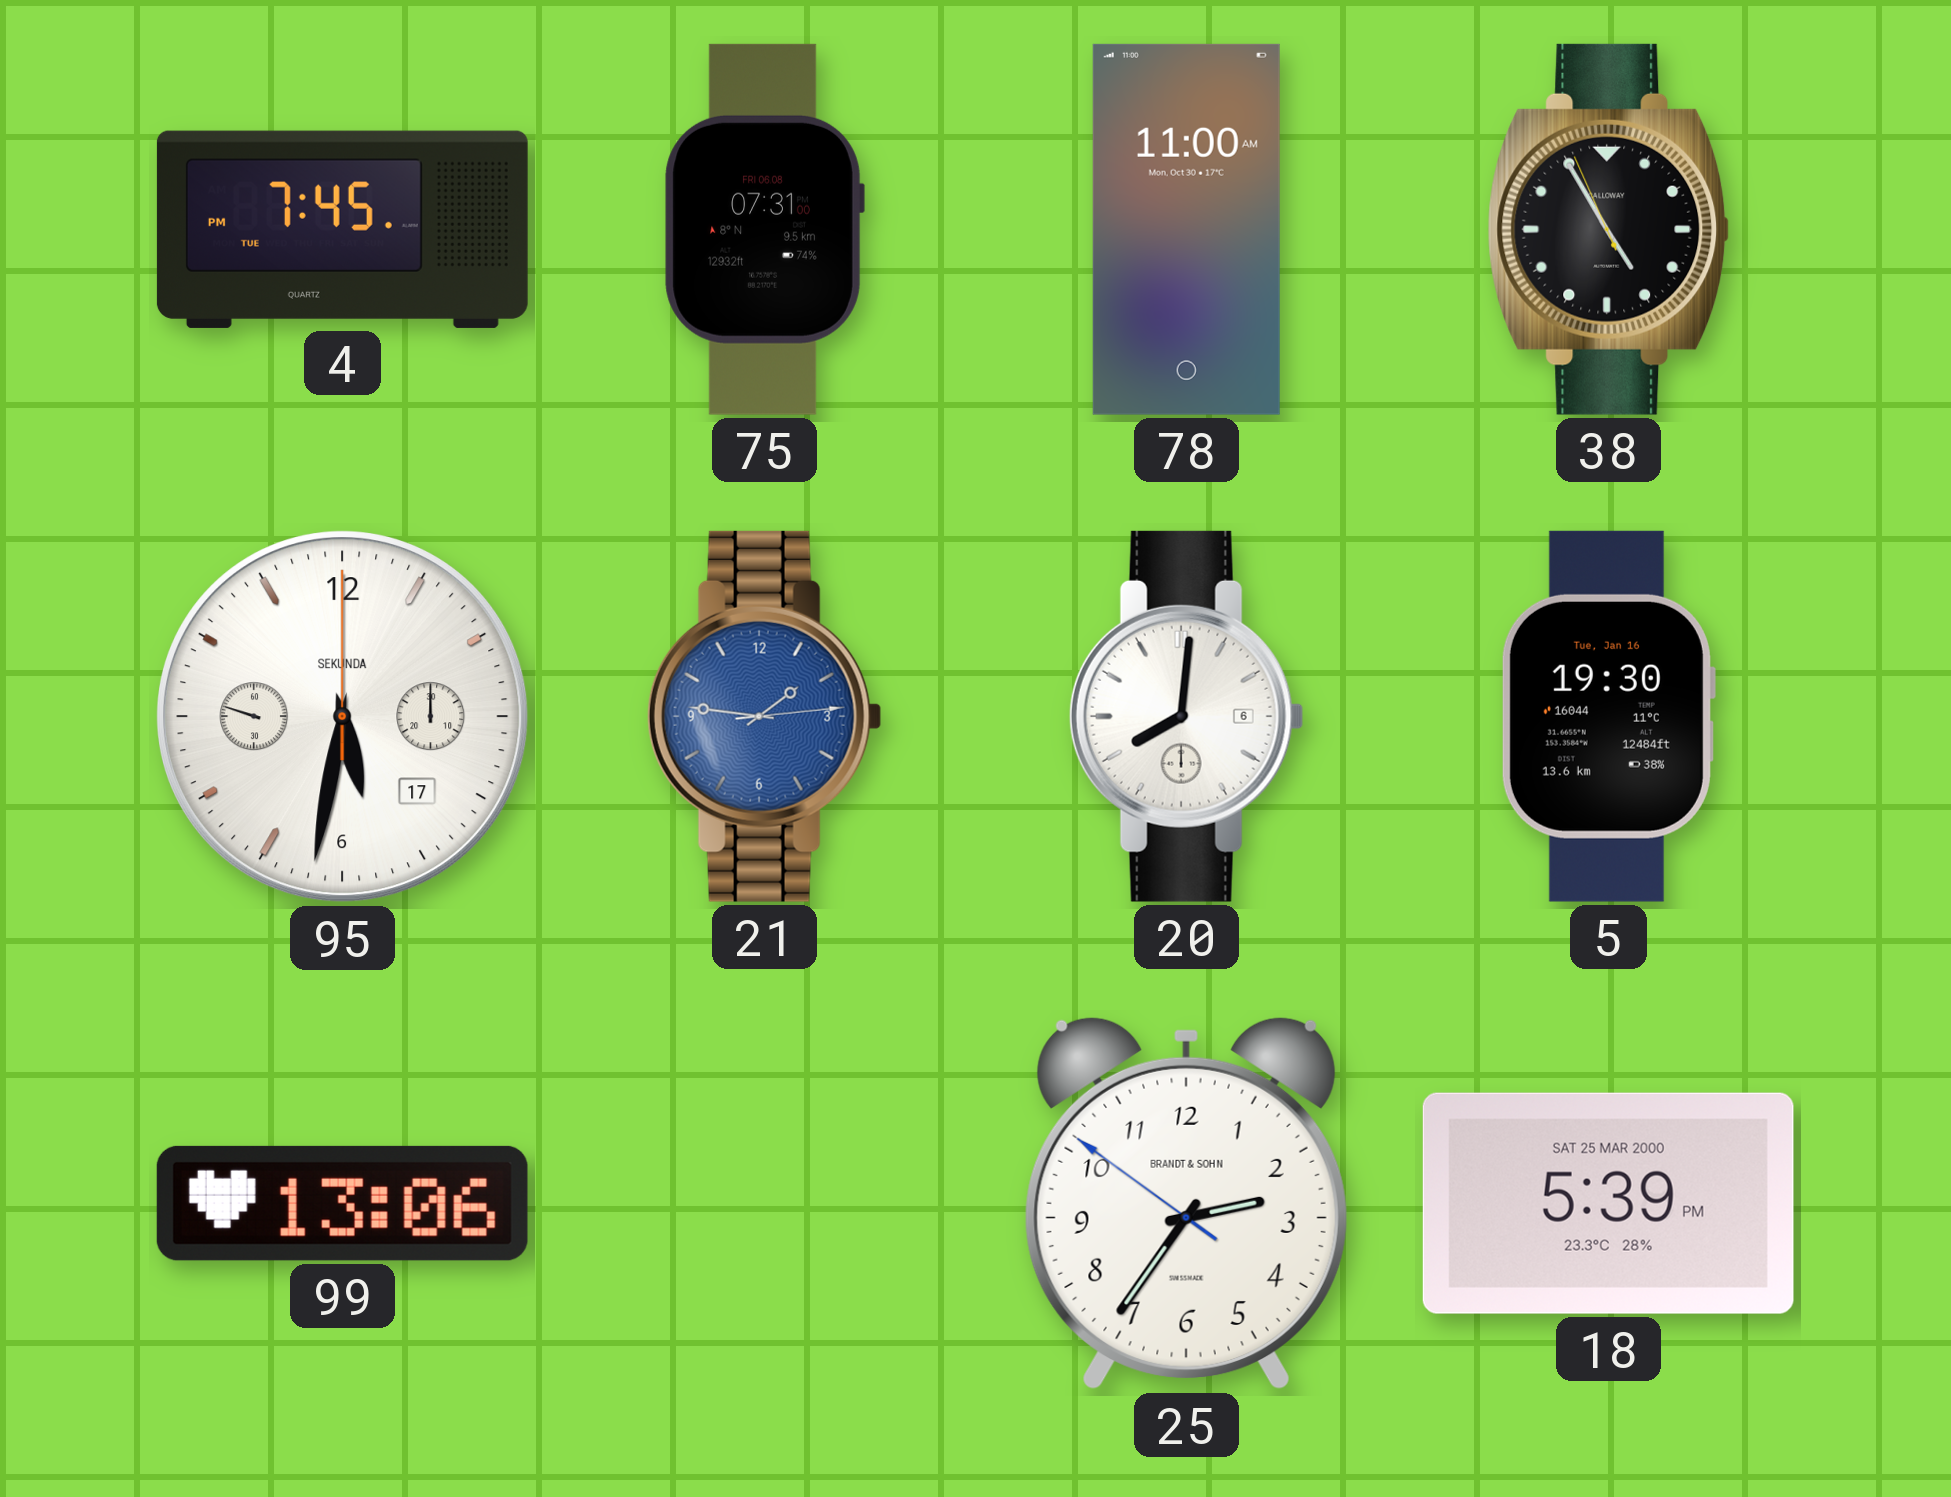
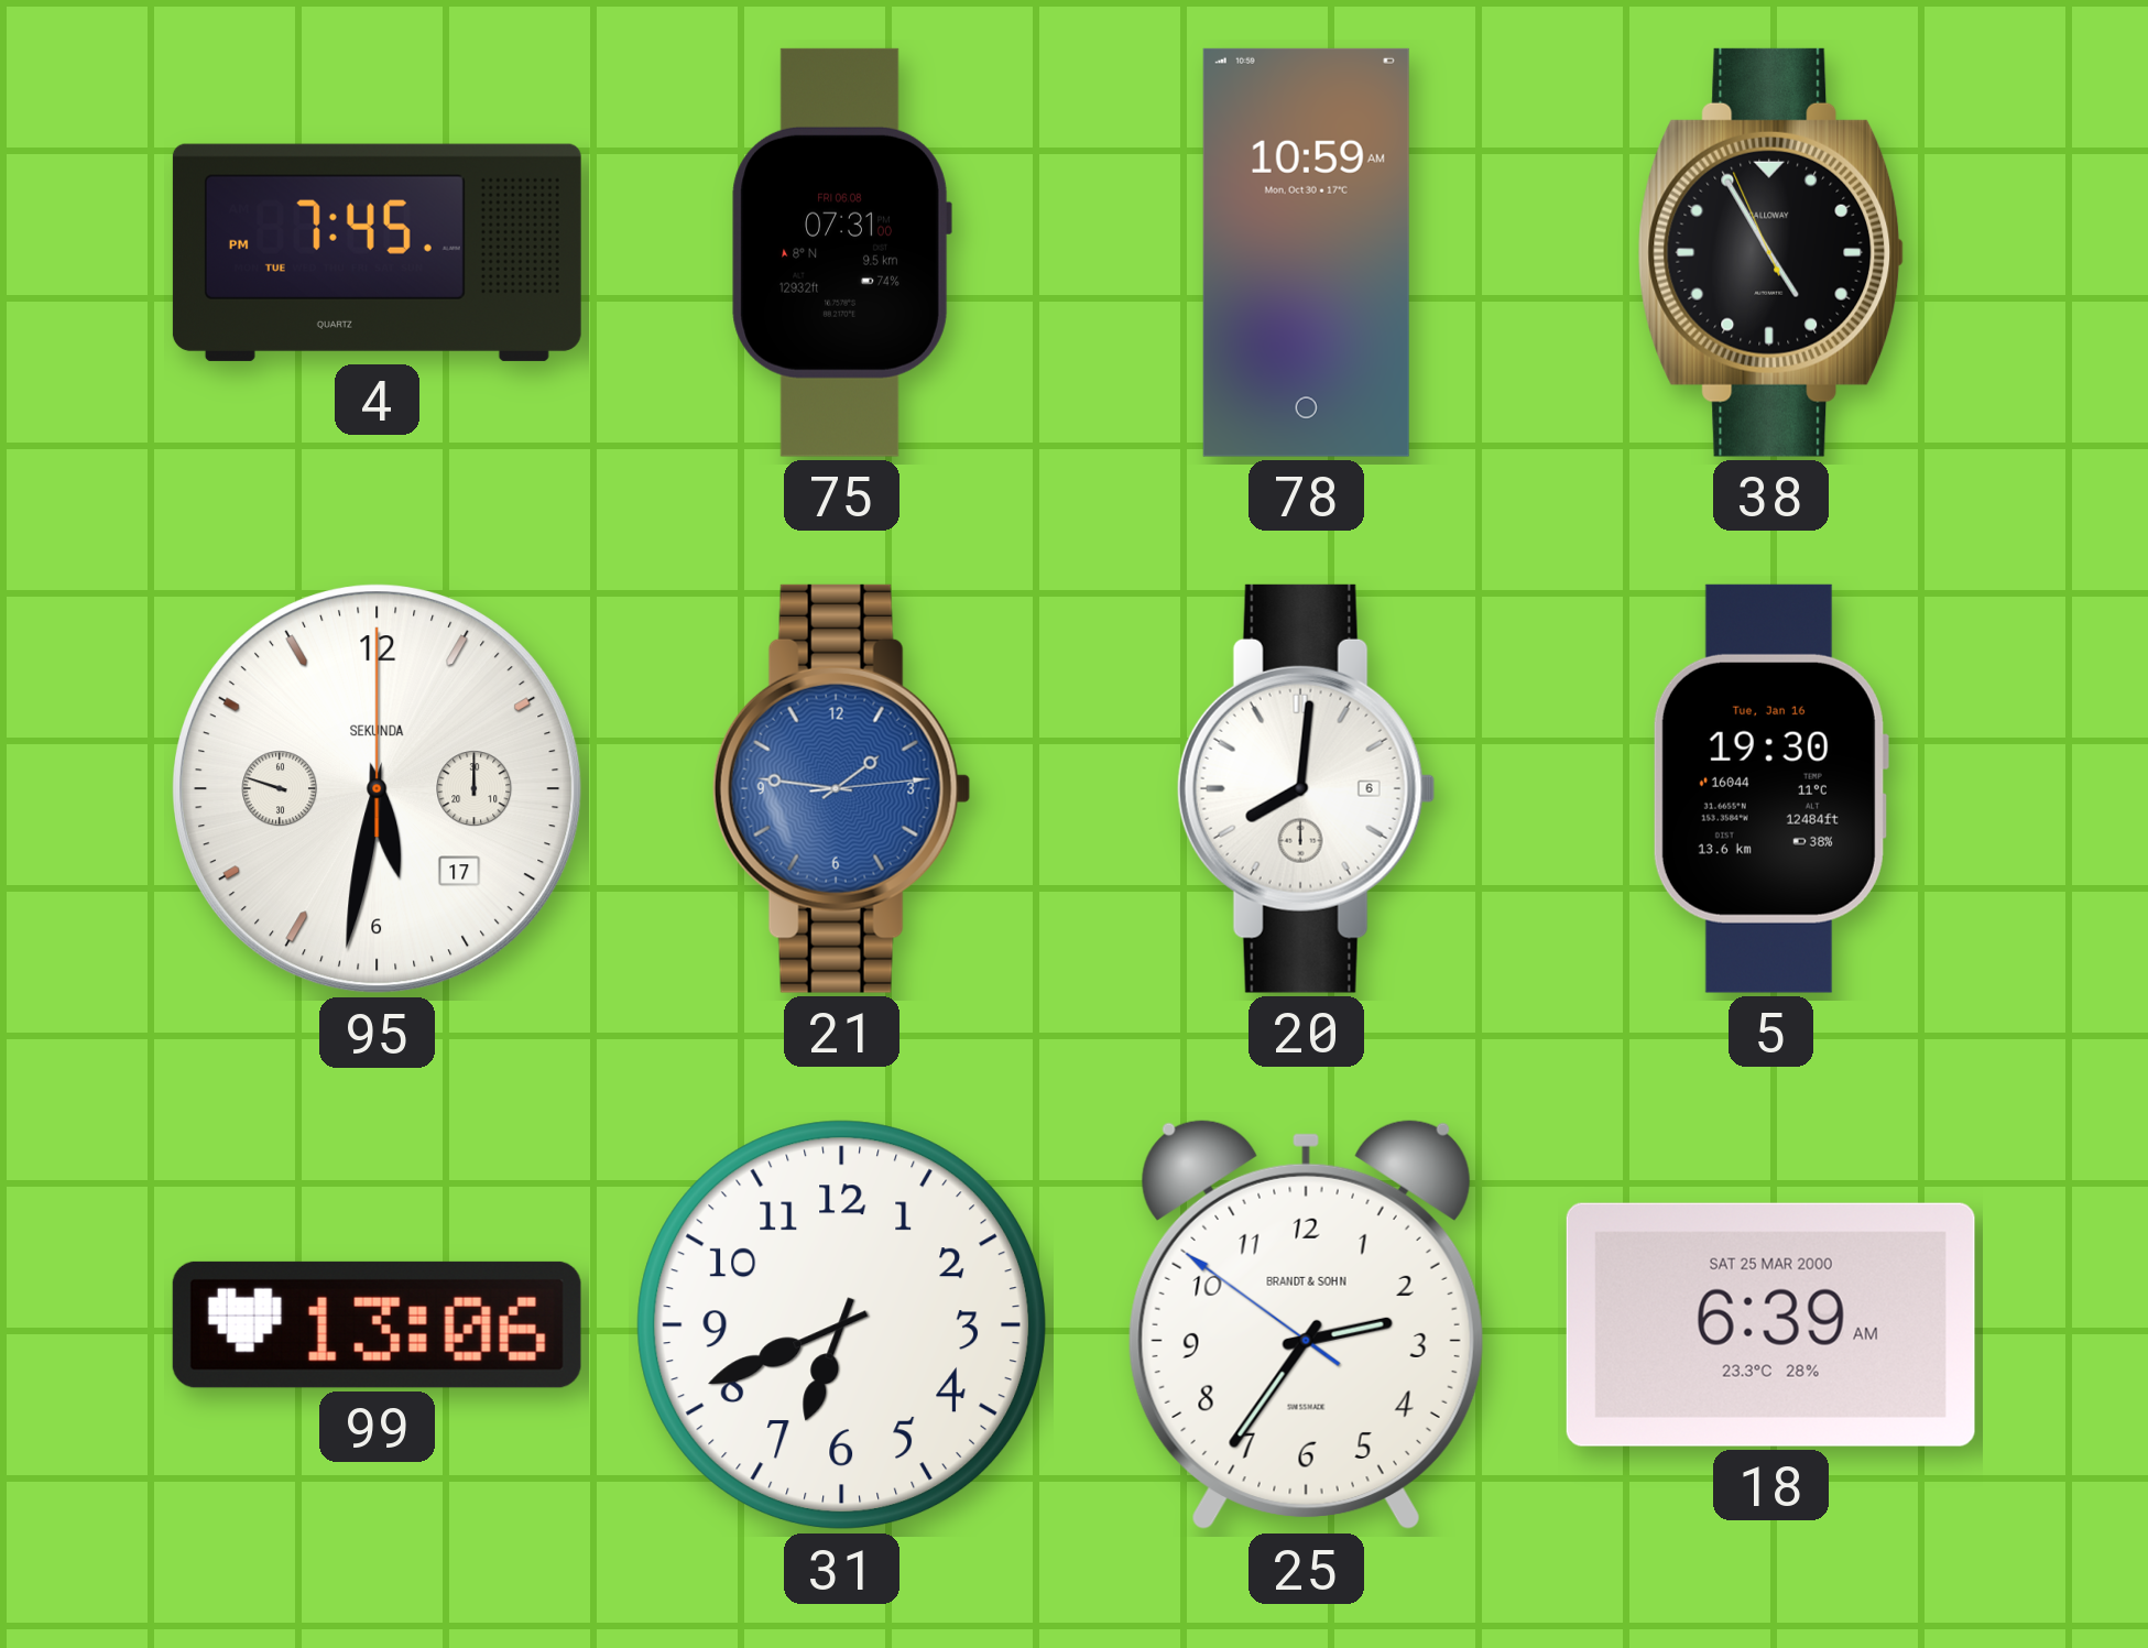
78: 11:00 -> 10:59 (1306, 252)
31: none -> 6:41 (842, 1325)
18: 5:39 -> 6:39 (1770, 1324)
